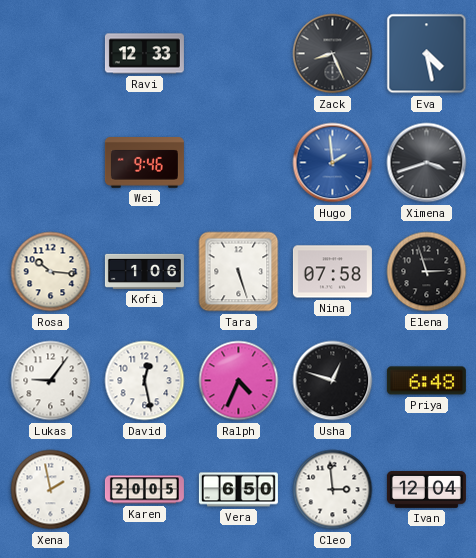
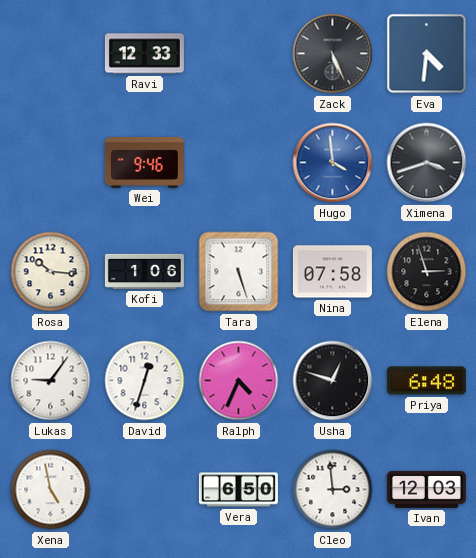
Zack: 8:26 -> 5:26 (333, 54)
Eva: 4:28 -> 4:31 (427, 54)
Hugo: 1:59 -> 3:59 (333, 163)
David: 12:28 -> 12:33 (145, 381)
Xena: 1:58 -> 4:58 (51, 490)
Karen: 20:05 -> none (144, 490)
Ivan: 12:04 -> 12:03 (426, 489)
